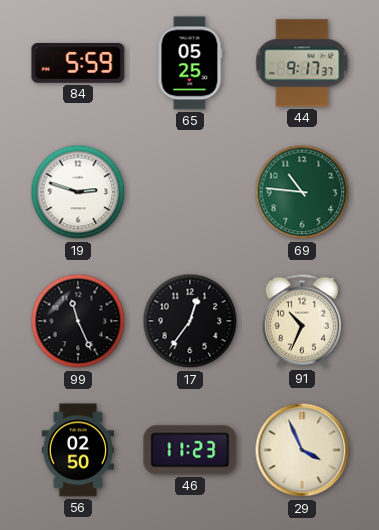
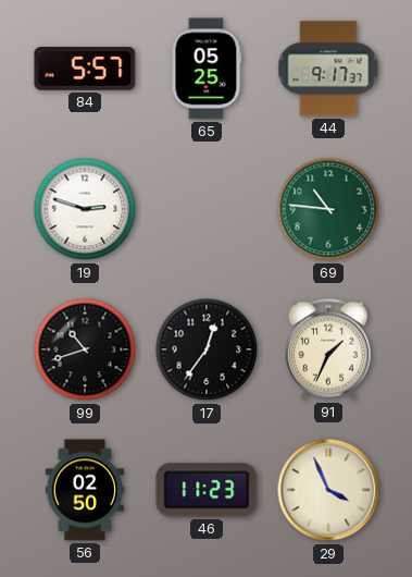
84: 5:59 -> 5:57 (85, 70)
99: 11:26 -> 10:42 (85, 349)
91: 10:34 -> 1:34 (328, 349)
